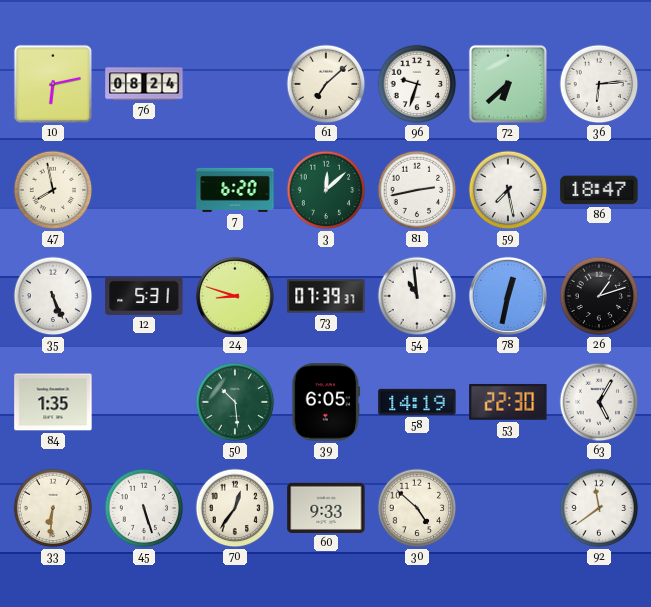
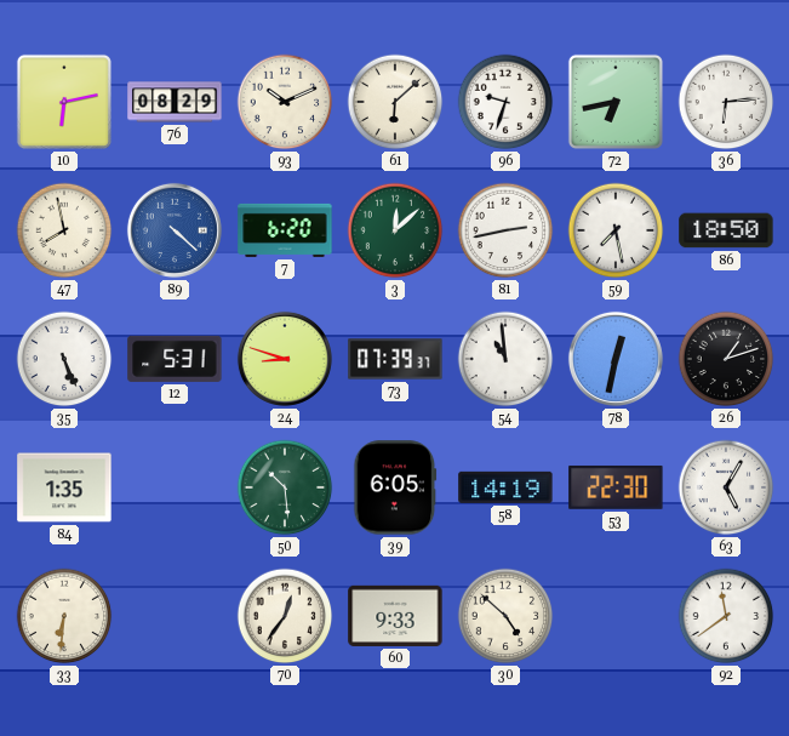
76: 08:24 -> 08:29 (175, 102)
93: none -> 10:11 (285, 102)
61: 7:08 -> 6:08 (395, 102)
72: 6:38 -> 6:43 (616, 102)
89: none -> 4:22 (175, 230)
86: 18:47 -> 18:50 (726, 230)
45: 5:27 -> none (144, 508)
